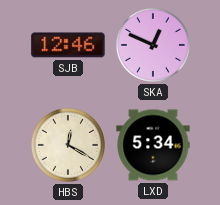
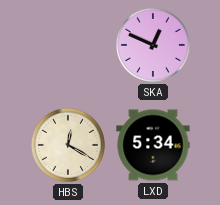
SJB: 12:46 -> none (68, 45)
